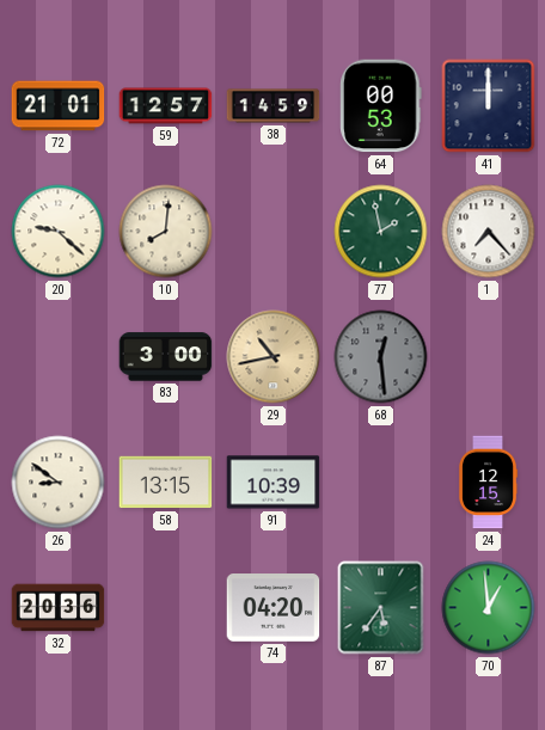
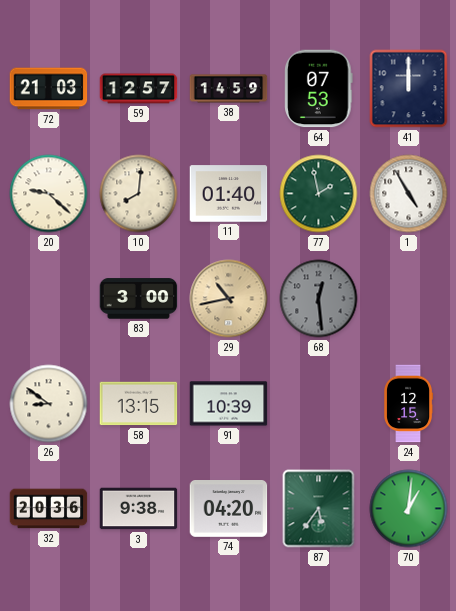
72: 21:01 -> 21:03 (49, 89)
64: 00:53 -> 07:53 (319, 89)
11: none -> 01:40 (229, 194)
1: 7:23 -> 4:55 (409, 194)
3: none -> 9:38 (139, 509)
70: 12:59 -> 1:01 (409, 509)
